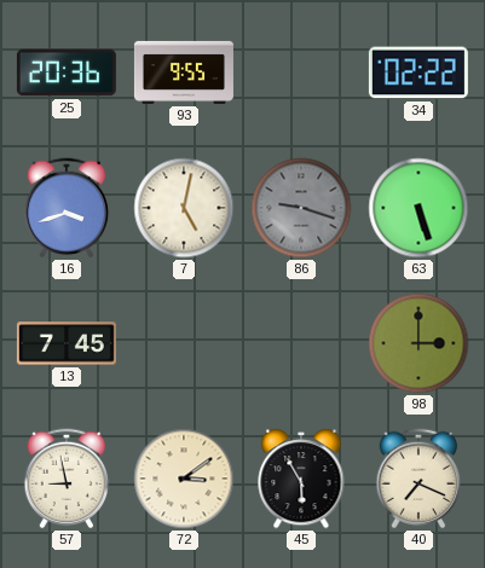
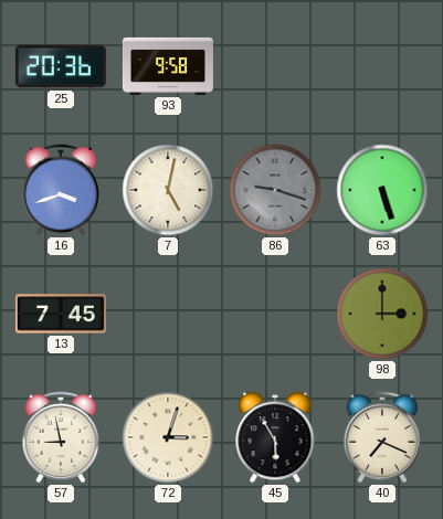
93: 9:55 -> 9:58 (168, 66)
34: 02:22 -> none (418, 73)
72: 3:09 -> 3:03 (168, 437)
